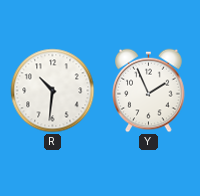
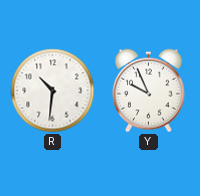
Y: 1:56 -> 9:56 (149, 91)
